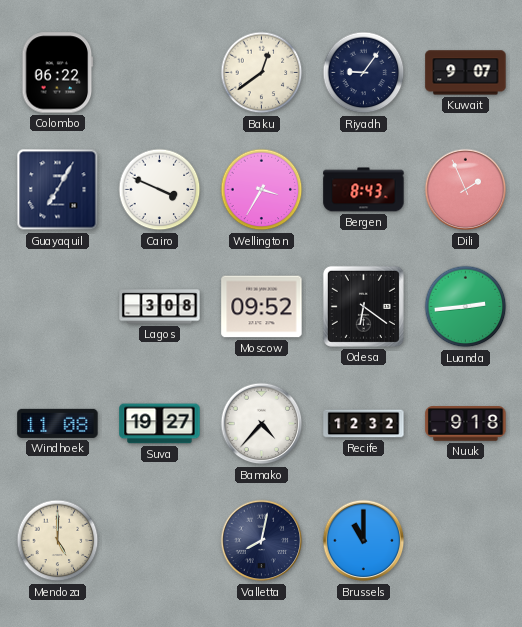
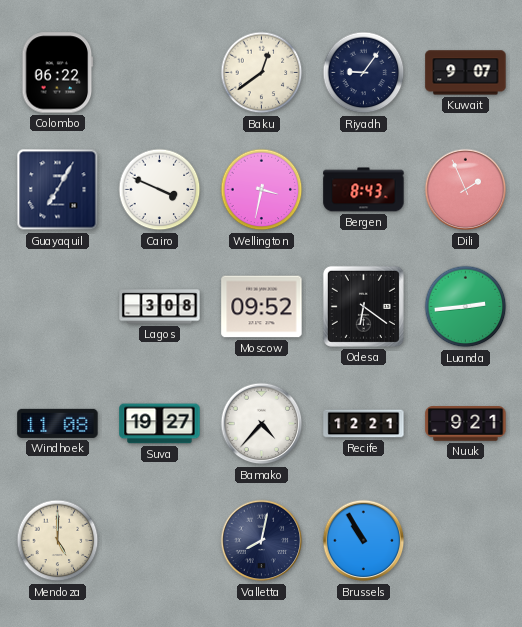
Wellington: 3:35 -> 3:32 (262, 190)
Recife: 12:32 -> 12:21 (364, 424)
Nuuk: 9:18 -> 9:21 (466, 424)
Brussels: 11:00 -> 10:55 (364, 541)
